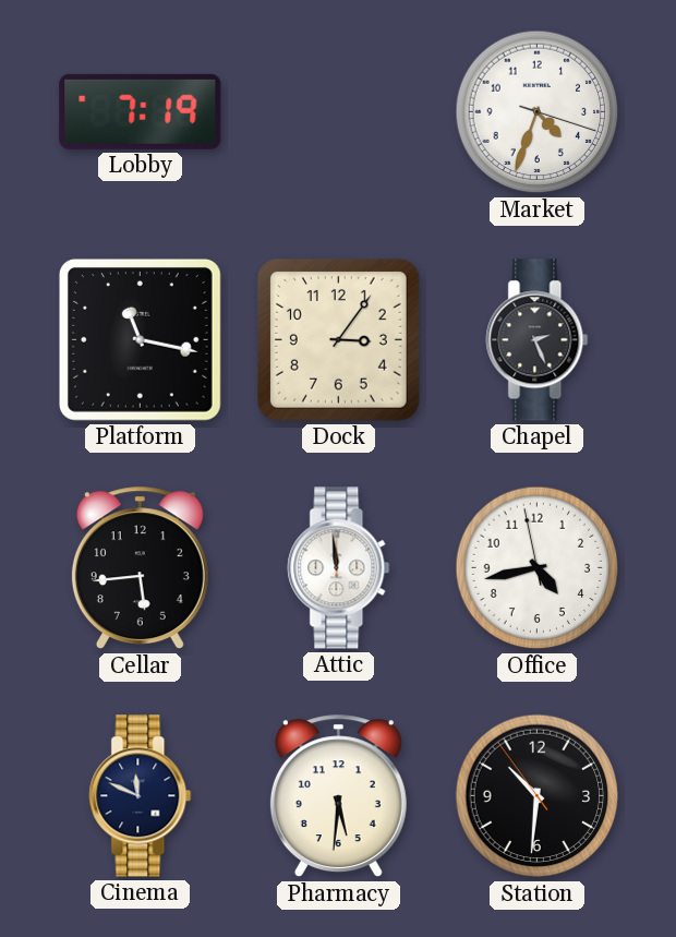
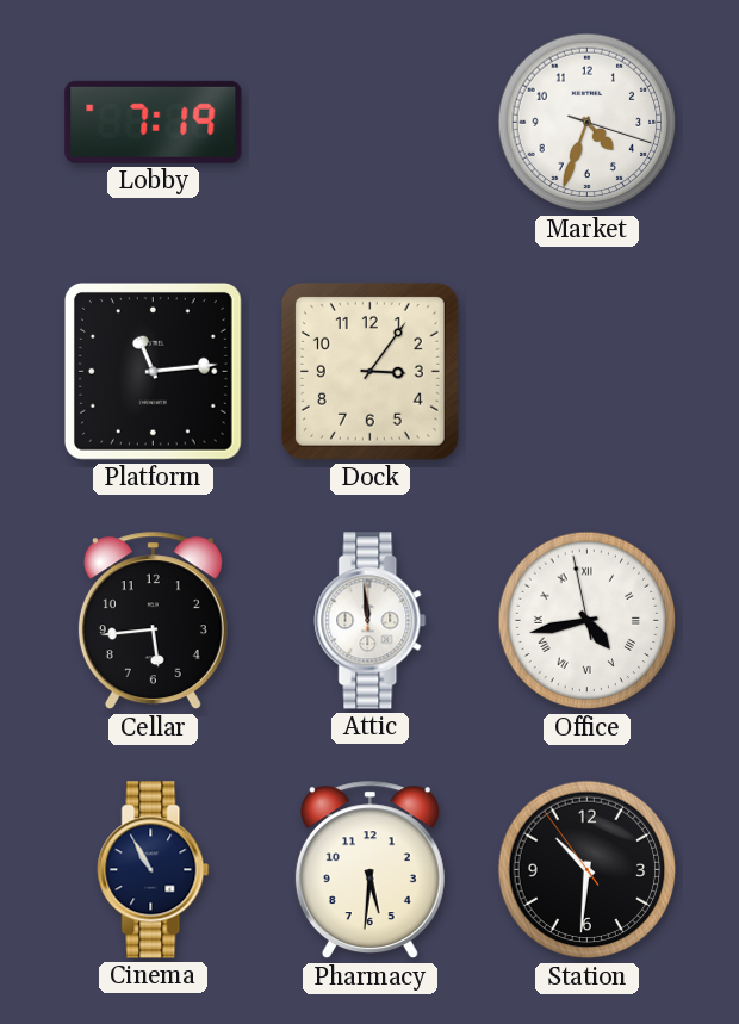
Platform: 11:17 -> 11:14 (153, 371)
Chapel: 2:26 -> none (538, 340)
Office numerals: Arabic -> Roman (588, 621)
Cinema: 11:49 -> 10:55 (154, 870)
